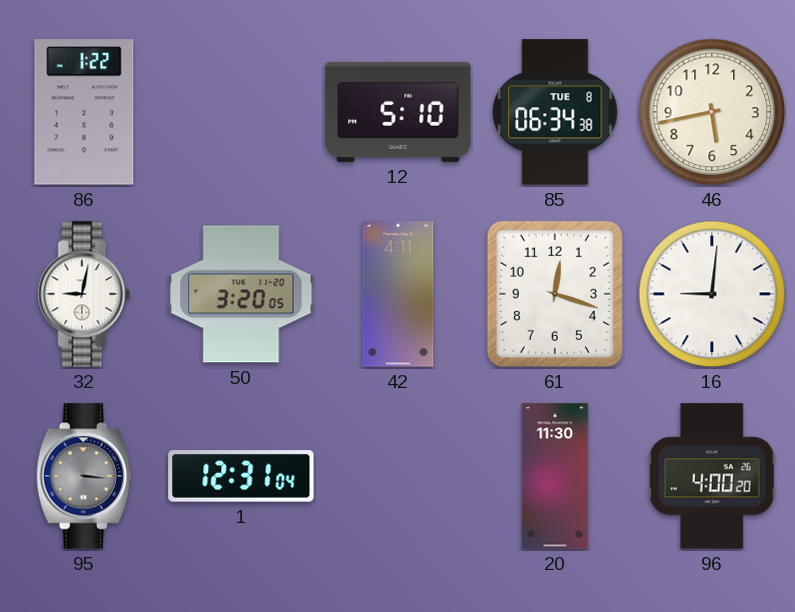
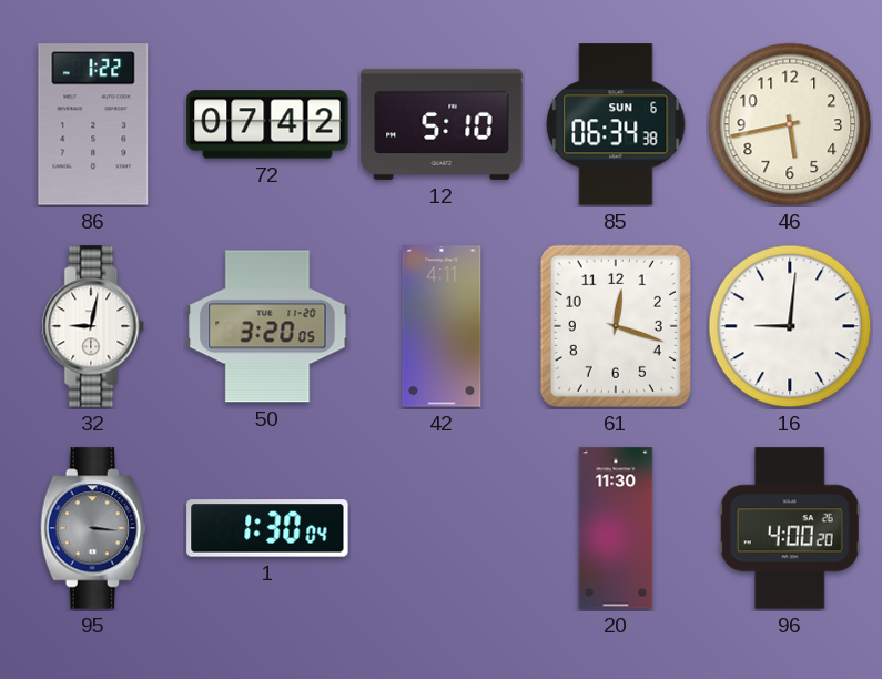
72: none -> 07:42 (267, 124)
85 date: TUE 8 -> SUN 6 (616, 124)
1: 12:31 -> 1:30 (267, 528)
